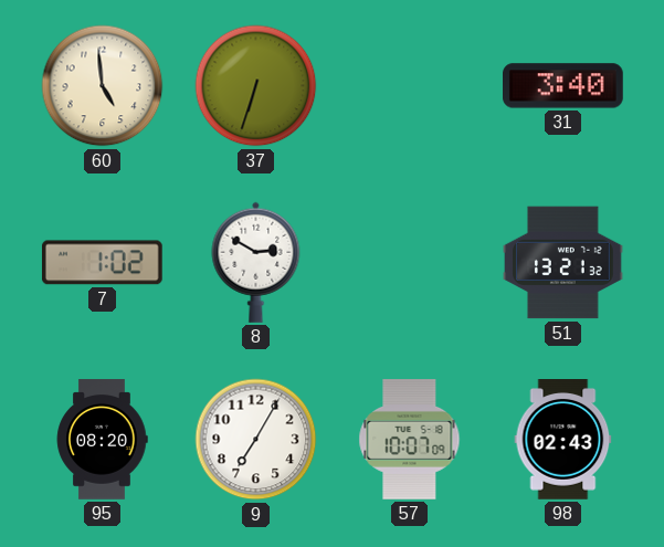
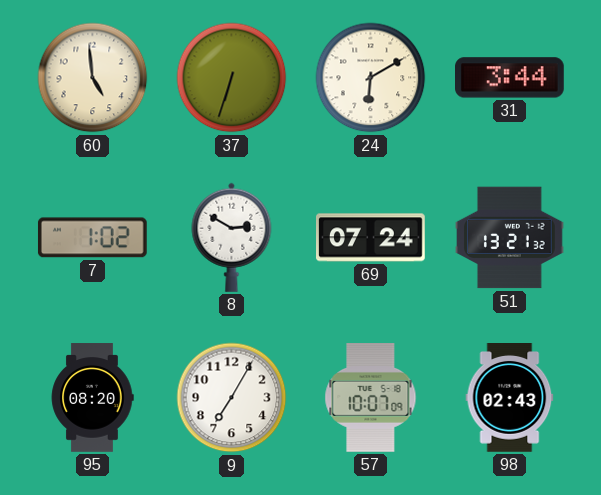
24: none -> 6:10 (371, 78)
31: 3:40 -> 3:44 (510, 78)
69: none -> 07:24 (371, 238)
